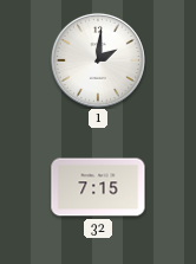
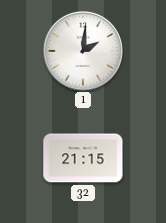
32: 7:15 -> 21:15 (83, 158)
